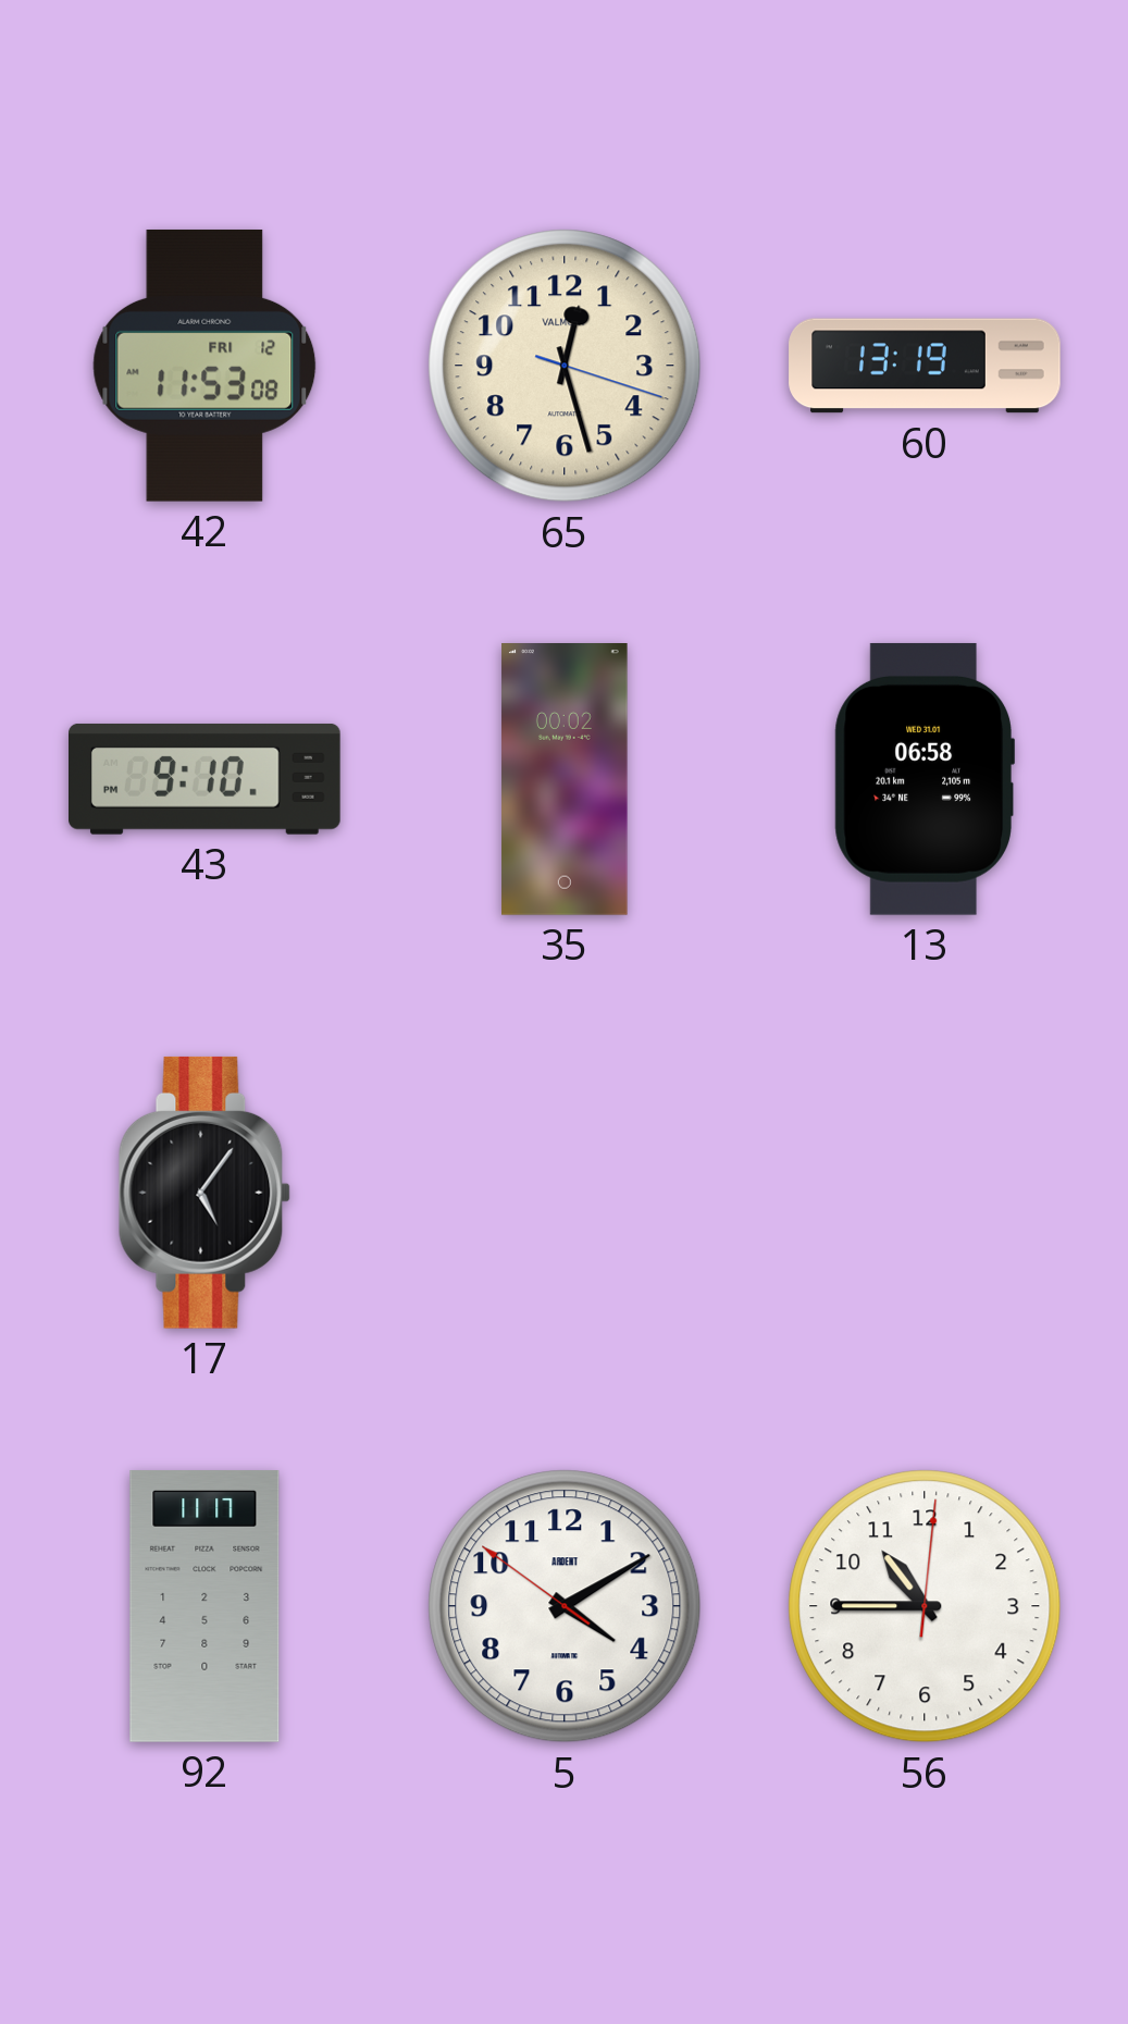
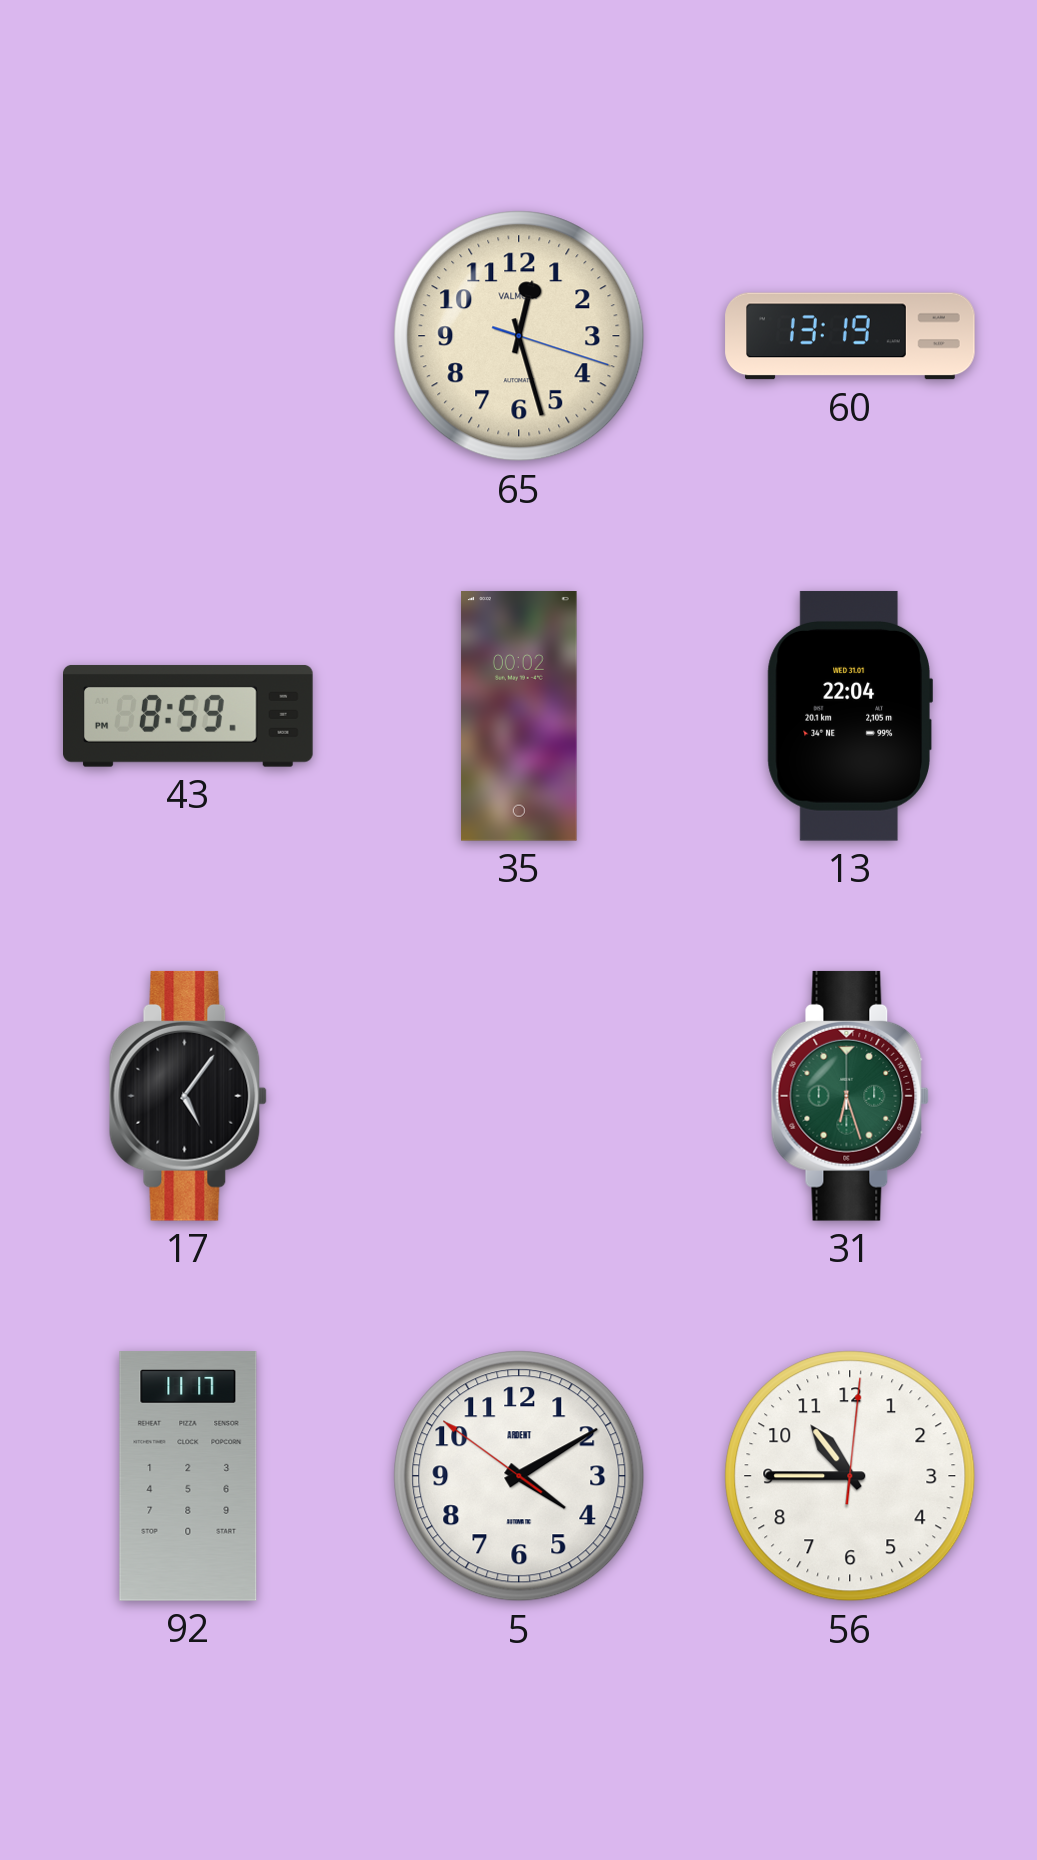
42: 11:53 -> none (204, 366)
43: 9:10 -> 8:59 (189, 716)
13: 06:58 -> 22:04 (850, 716)
31: none -> 6:27 (850, 1096)
